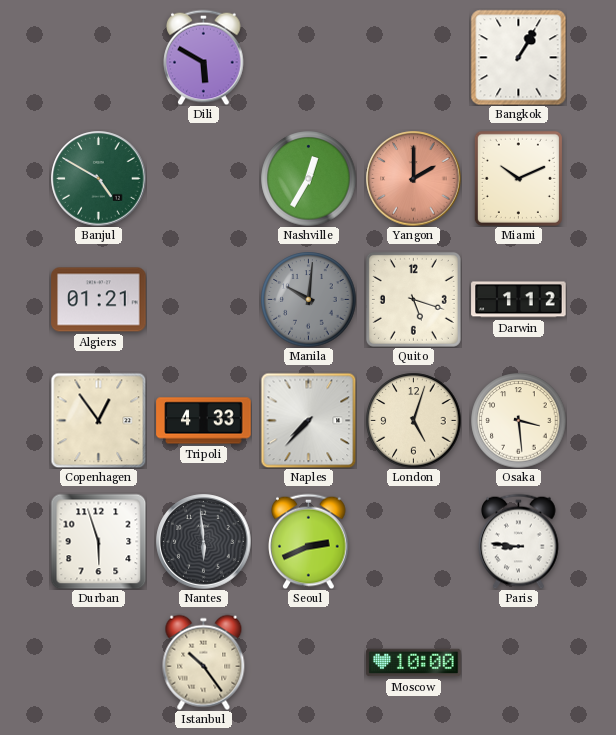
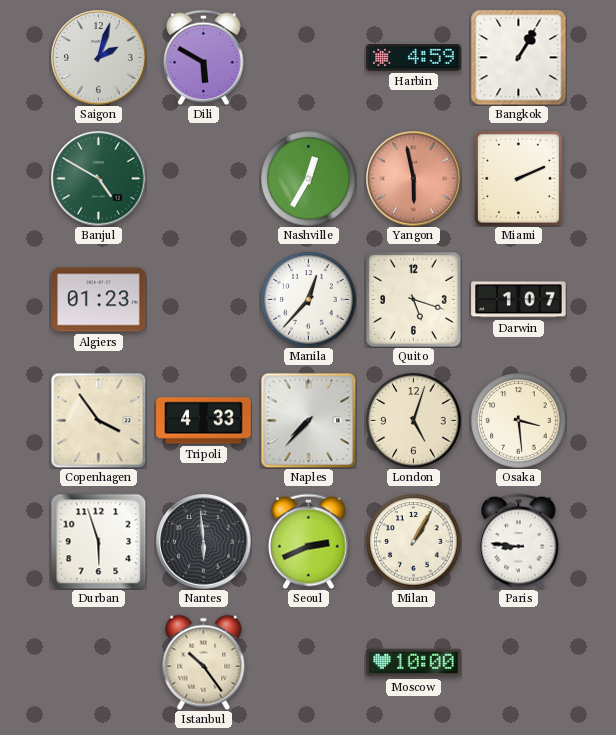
Saigon: none -> 2:03 (99, 58)
Harbin: none -> 4:59 (414, 58)
Yangon: 2:00 -> 5:58 (414, 179)
Miami: 10:11 -> 2:11 (518, 178)
Algiers: 01:21 -> 01:23 (99, 300)
Manila: 10:01 -> 12:37 (308, 299)
Manila dial: grey -> white (308, 299)
Darwin: 1:12 -> 1:07 (519, 300)
Copenhagen: 12:54 -> 3:54 (98, 420)
Milan: none -> 1:05 (413, 541)
